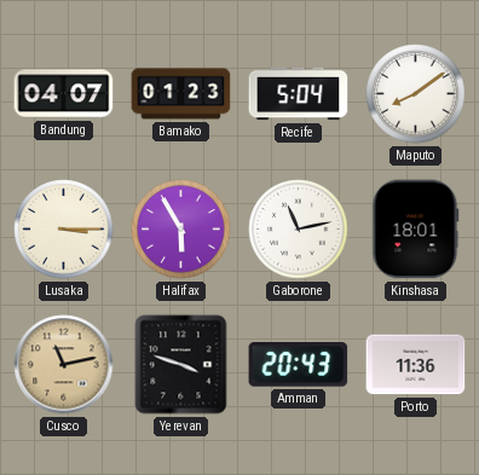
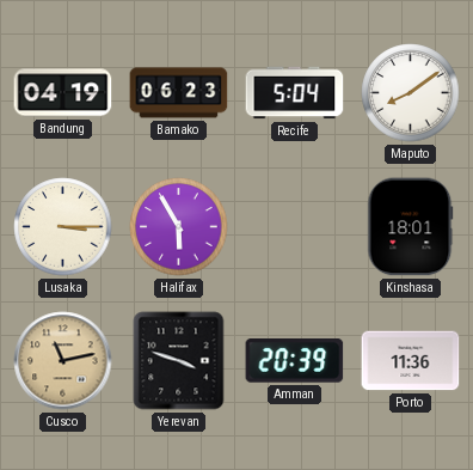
Bandung: 04:07 -> 04:19 (63, 93)
Bamako: 01:23 -> 06:23 (179, 93)
Gaborone: 11:13 -> none (299, 230)
Amman: 20:43 -> 20:39 (295, 361)
